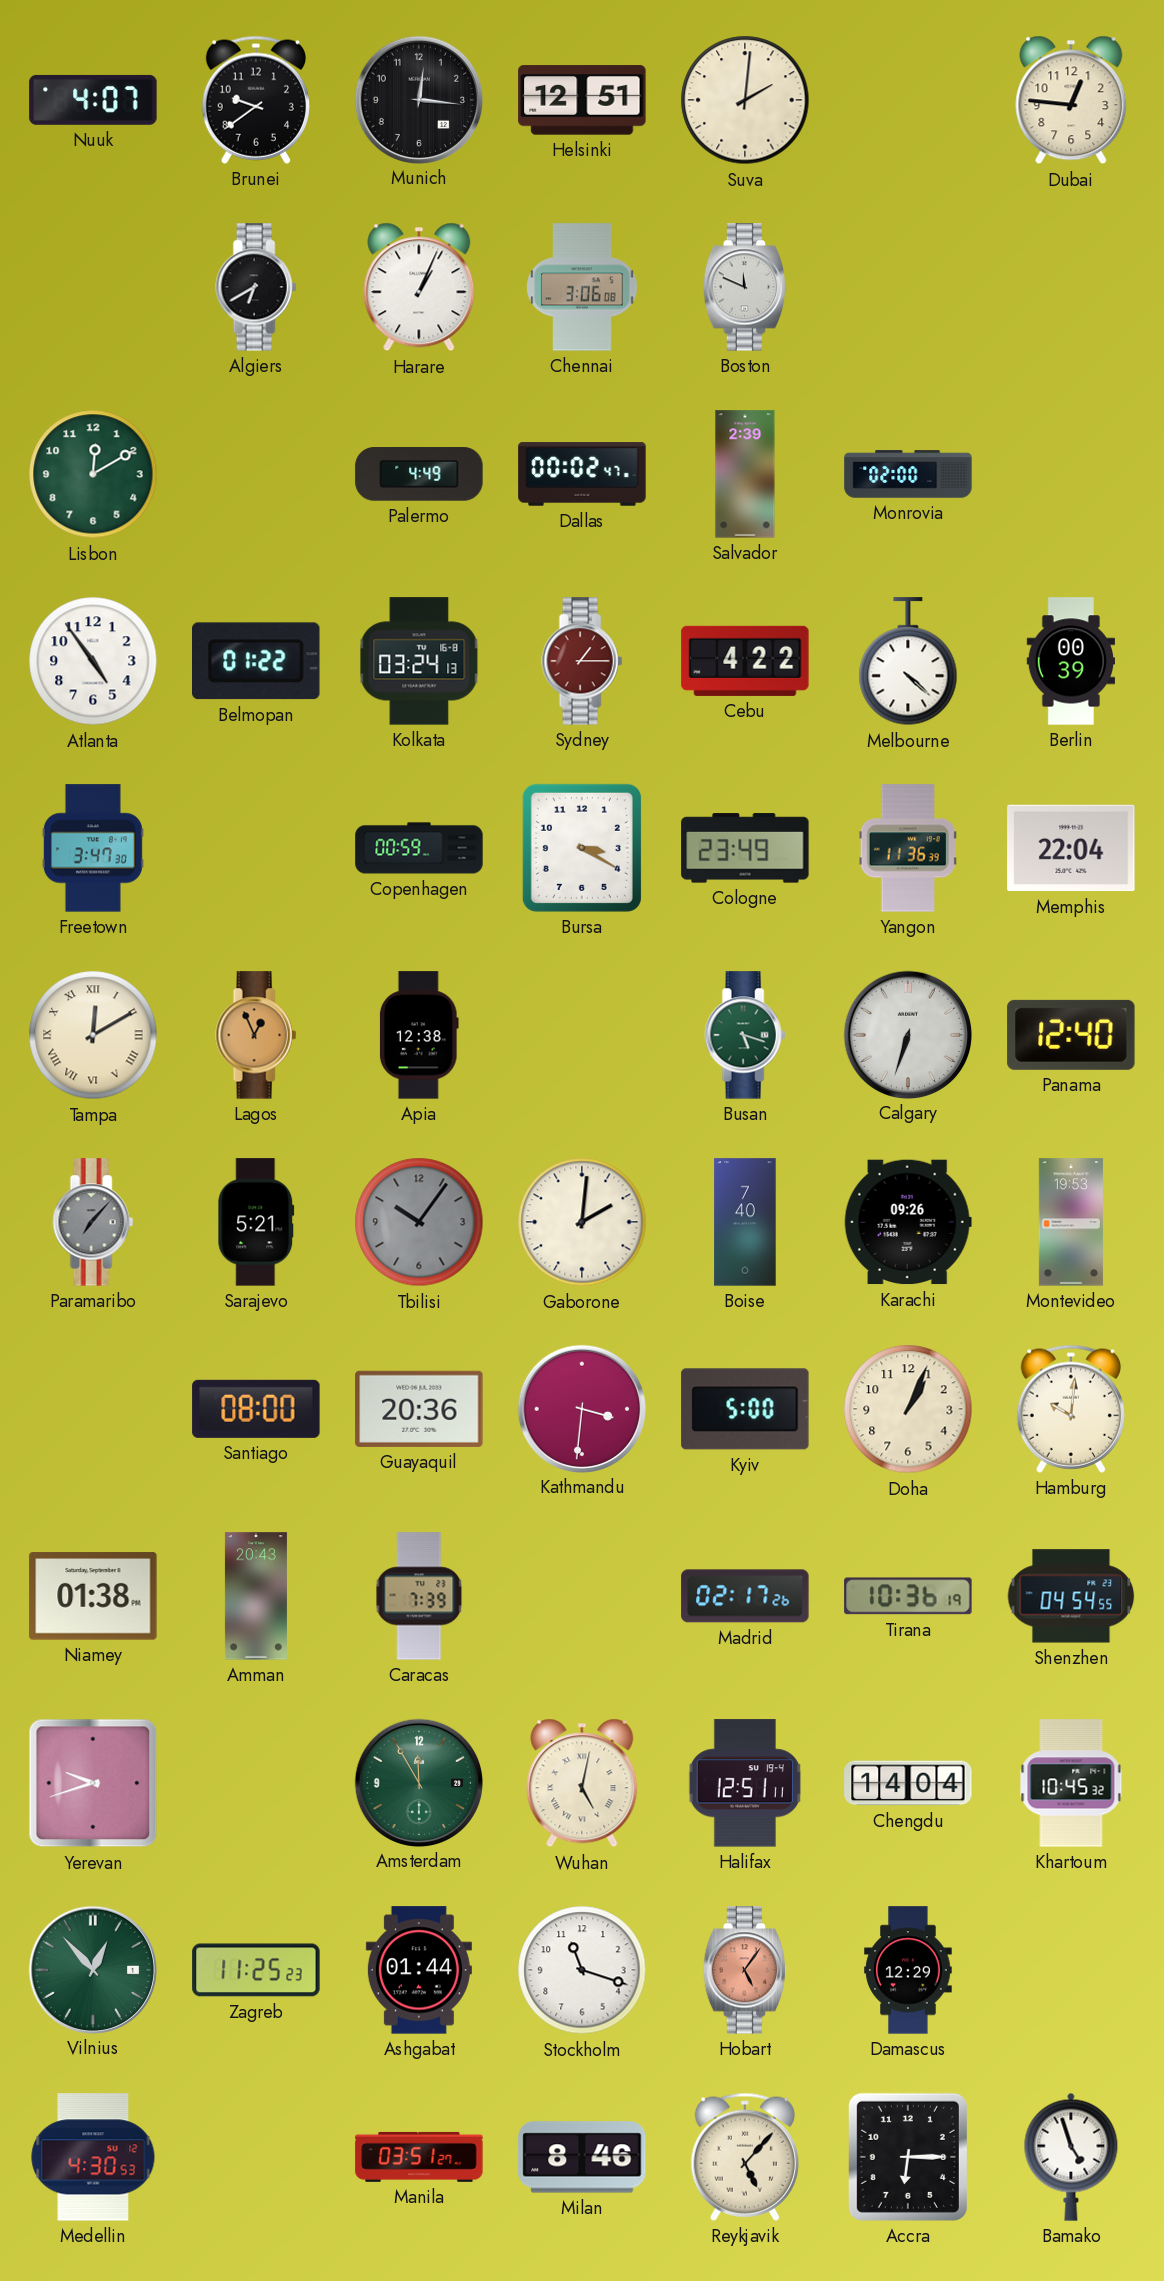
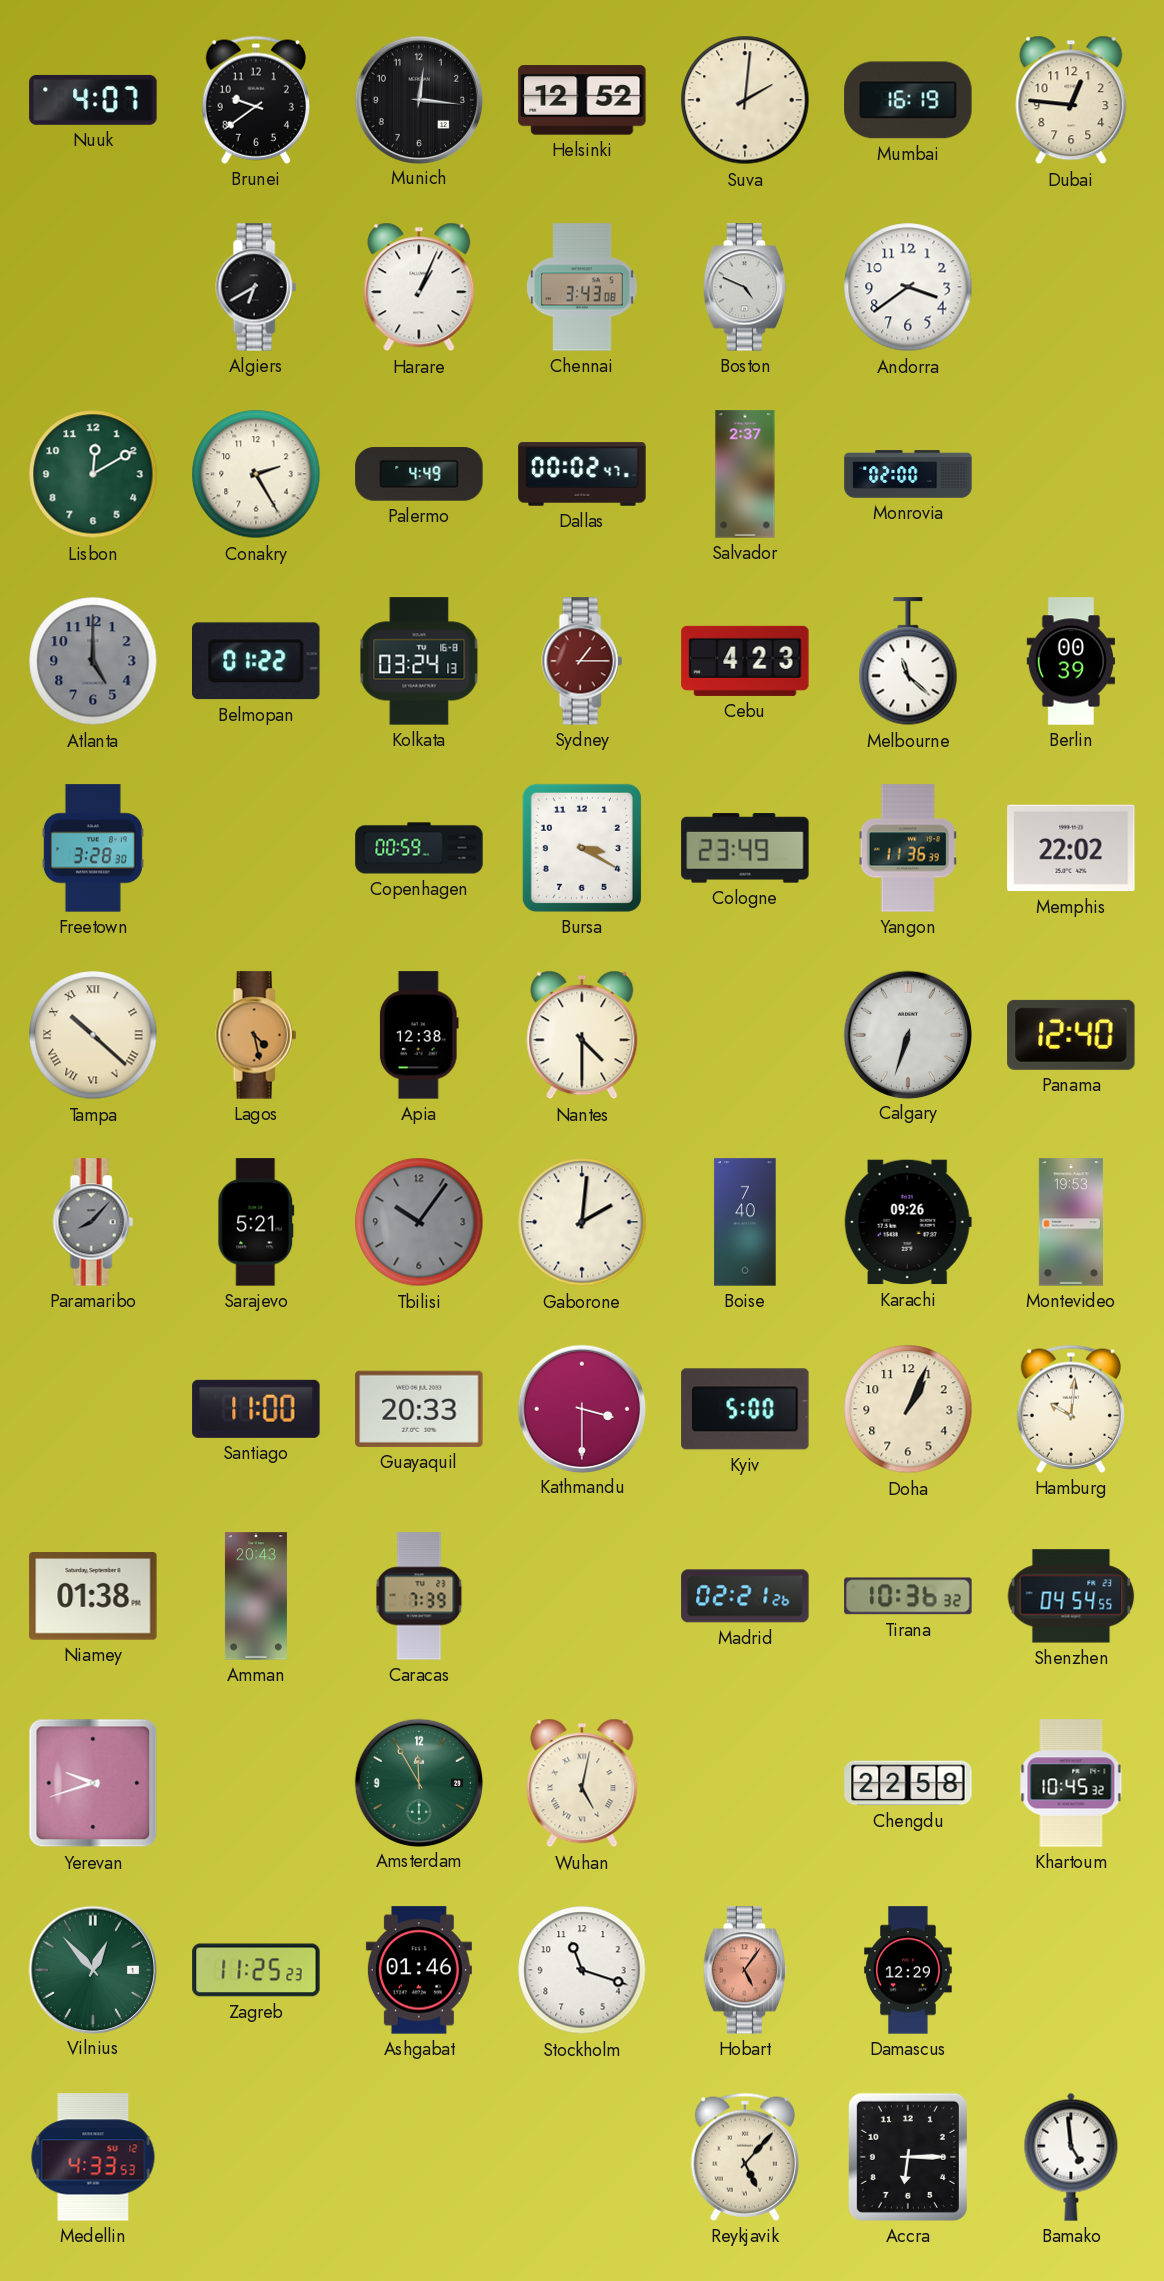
Helsinki: 12:51 -> 12:52 (582, 100)
Mumbai: none -> 16:19 (908, 100)
Chennai: 3:06 -> 3:43 (582, 287)
Boston: 11:49 -> 4:49 (745, 287)
Andorra: none -> 3:39 (908, 287)
Conakry: none -> 2:25 (256, 474)
Salvador: 2:39 -> 2:37 (745, 474)
Atlanta: 4:54 -> 5:00 (93, 661)
Atlanta dial: white -> grey (93, 661)
Cebu: 4:22 -> 4:23 (745, 661)
Melbourne: 4:22 -> 11:22 (908, 662)
Freetown: 3:47 -> 3:28 (93, 848)
Memphis: 22:04 -> 22:02 (1071, 848)
Tampa: 12:10 -> 10:22 (93, 1035)
Lagos: 12:56 -> 4:28 (256, 1035)
Nantes: none -> 4:30 (582, 1035)
Busan: 5:18 -> none (745, 1035)
Paramaribo: 7:07 -> 8:07 (93, 1222)
Santiago: 08:00 -> 11:00 (256, 1409)
Guayaquil: 20:36 -> 20:33 (419, 1409)
Kathmandu: 3:31 -> 3:30 (581, 1408)
Madrid: 02:17 -> 02:21 (745, 1596)
Tirana: 10:36:19 -> 10:36:32 (908, 1596)
Halifax: 12:51 -> none (745, 1783)
Chengdu: 14:04 -> 22:58 (908, 1783)
Ashgabat: 01:44 -> 01:46 (419, 1970)
Medellin: 4:30 -> 4:33 (93, 2157)
Manila: 03:51 -> none (419, 2157)
Milan: 8:46 -> none (582, 2157)
Bamako: 4:57 -> 4:59 (1071, 2157)
